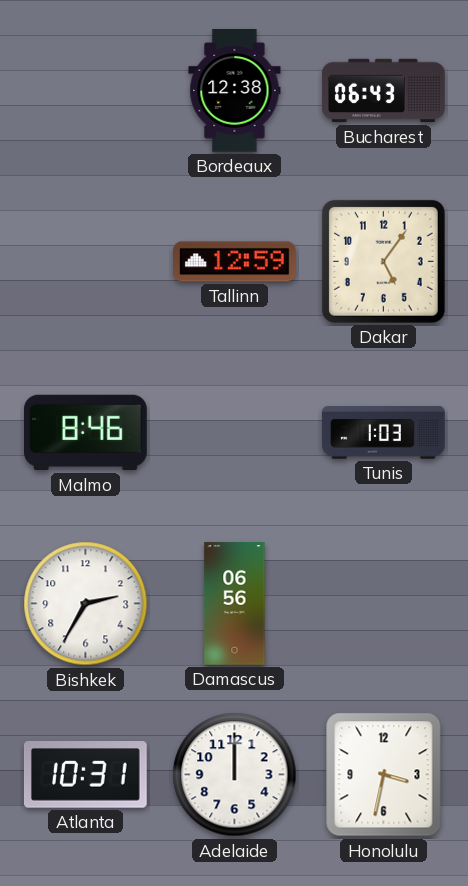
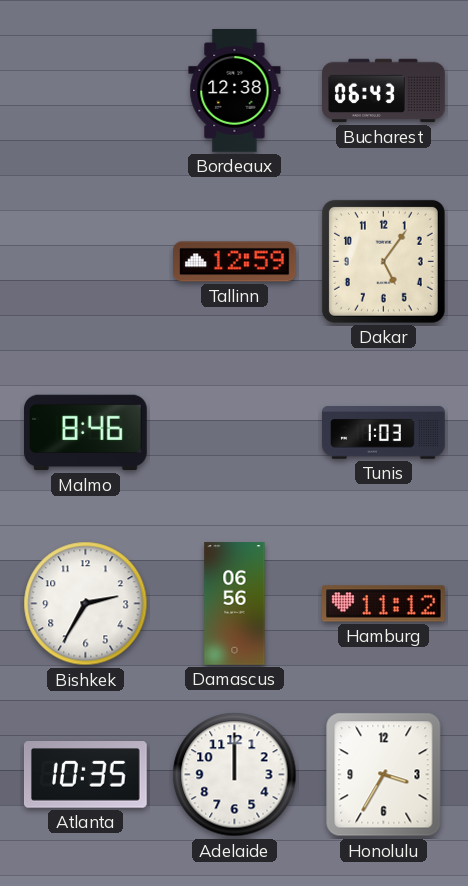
Hamburg: none -> 11:12 (384, 604)
Atlanta: 10:31 -> 10:35 (85, 775)
Honolulu: 3:32 -> 3:35 (384, 775)
